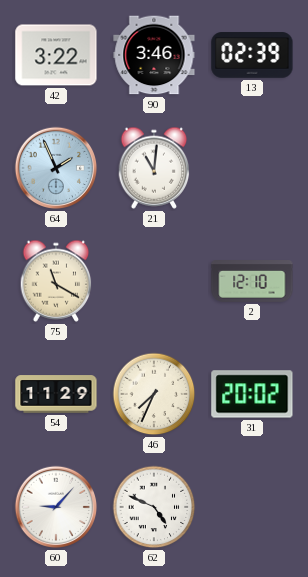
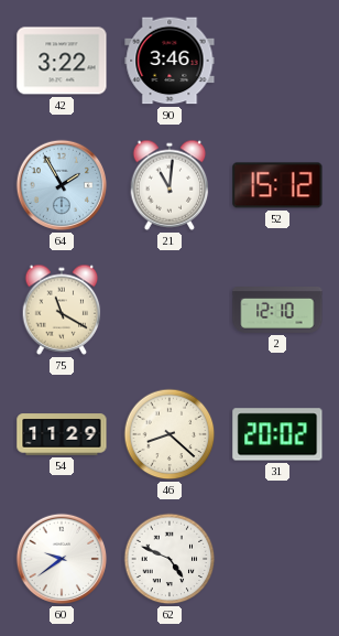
13: 02:39 -> none (252, 55)
64: 1:56 -> 1:55 (62, 185)
52: none -> 15:12 (277, 185)
46: 7:34 -> 8:22 (169, 434)
60: 9:07 -> 9:39 (62, 559)
